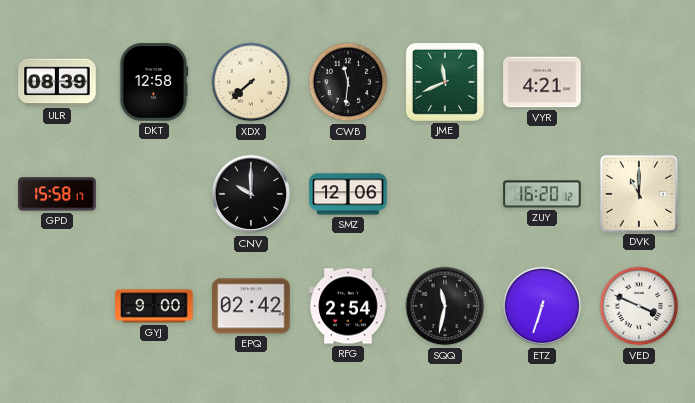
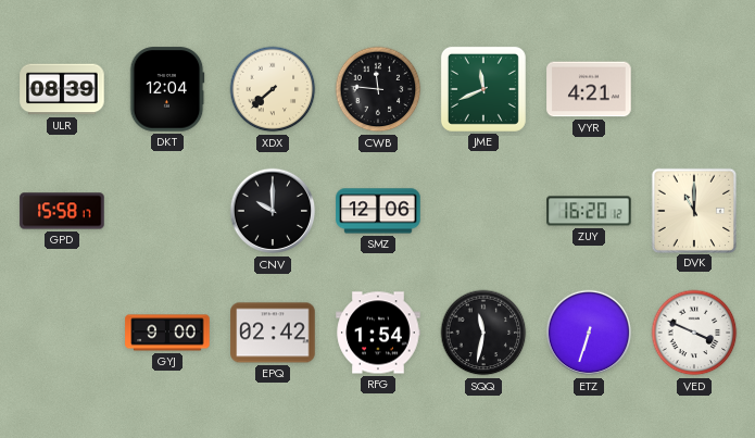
DKT: 12:58 -> 12:04 (167, 89)
CWB: 11:31 -> 11:46 (378, 89)
RFG: 2:54 -> 1:54 (378, 333)
